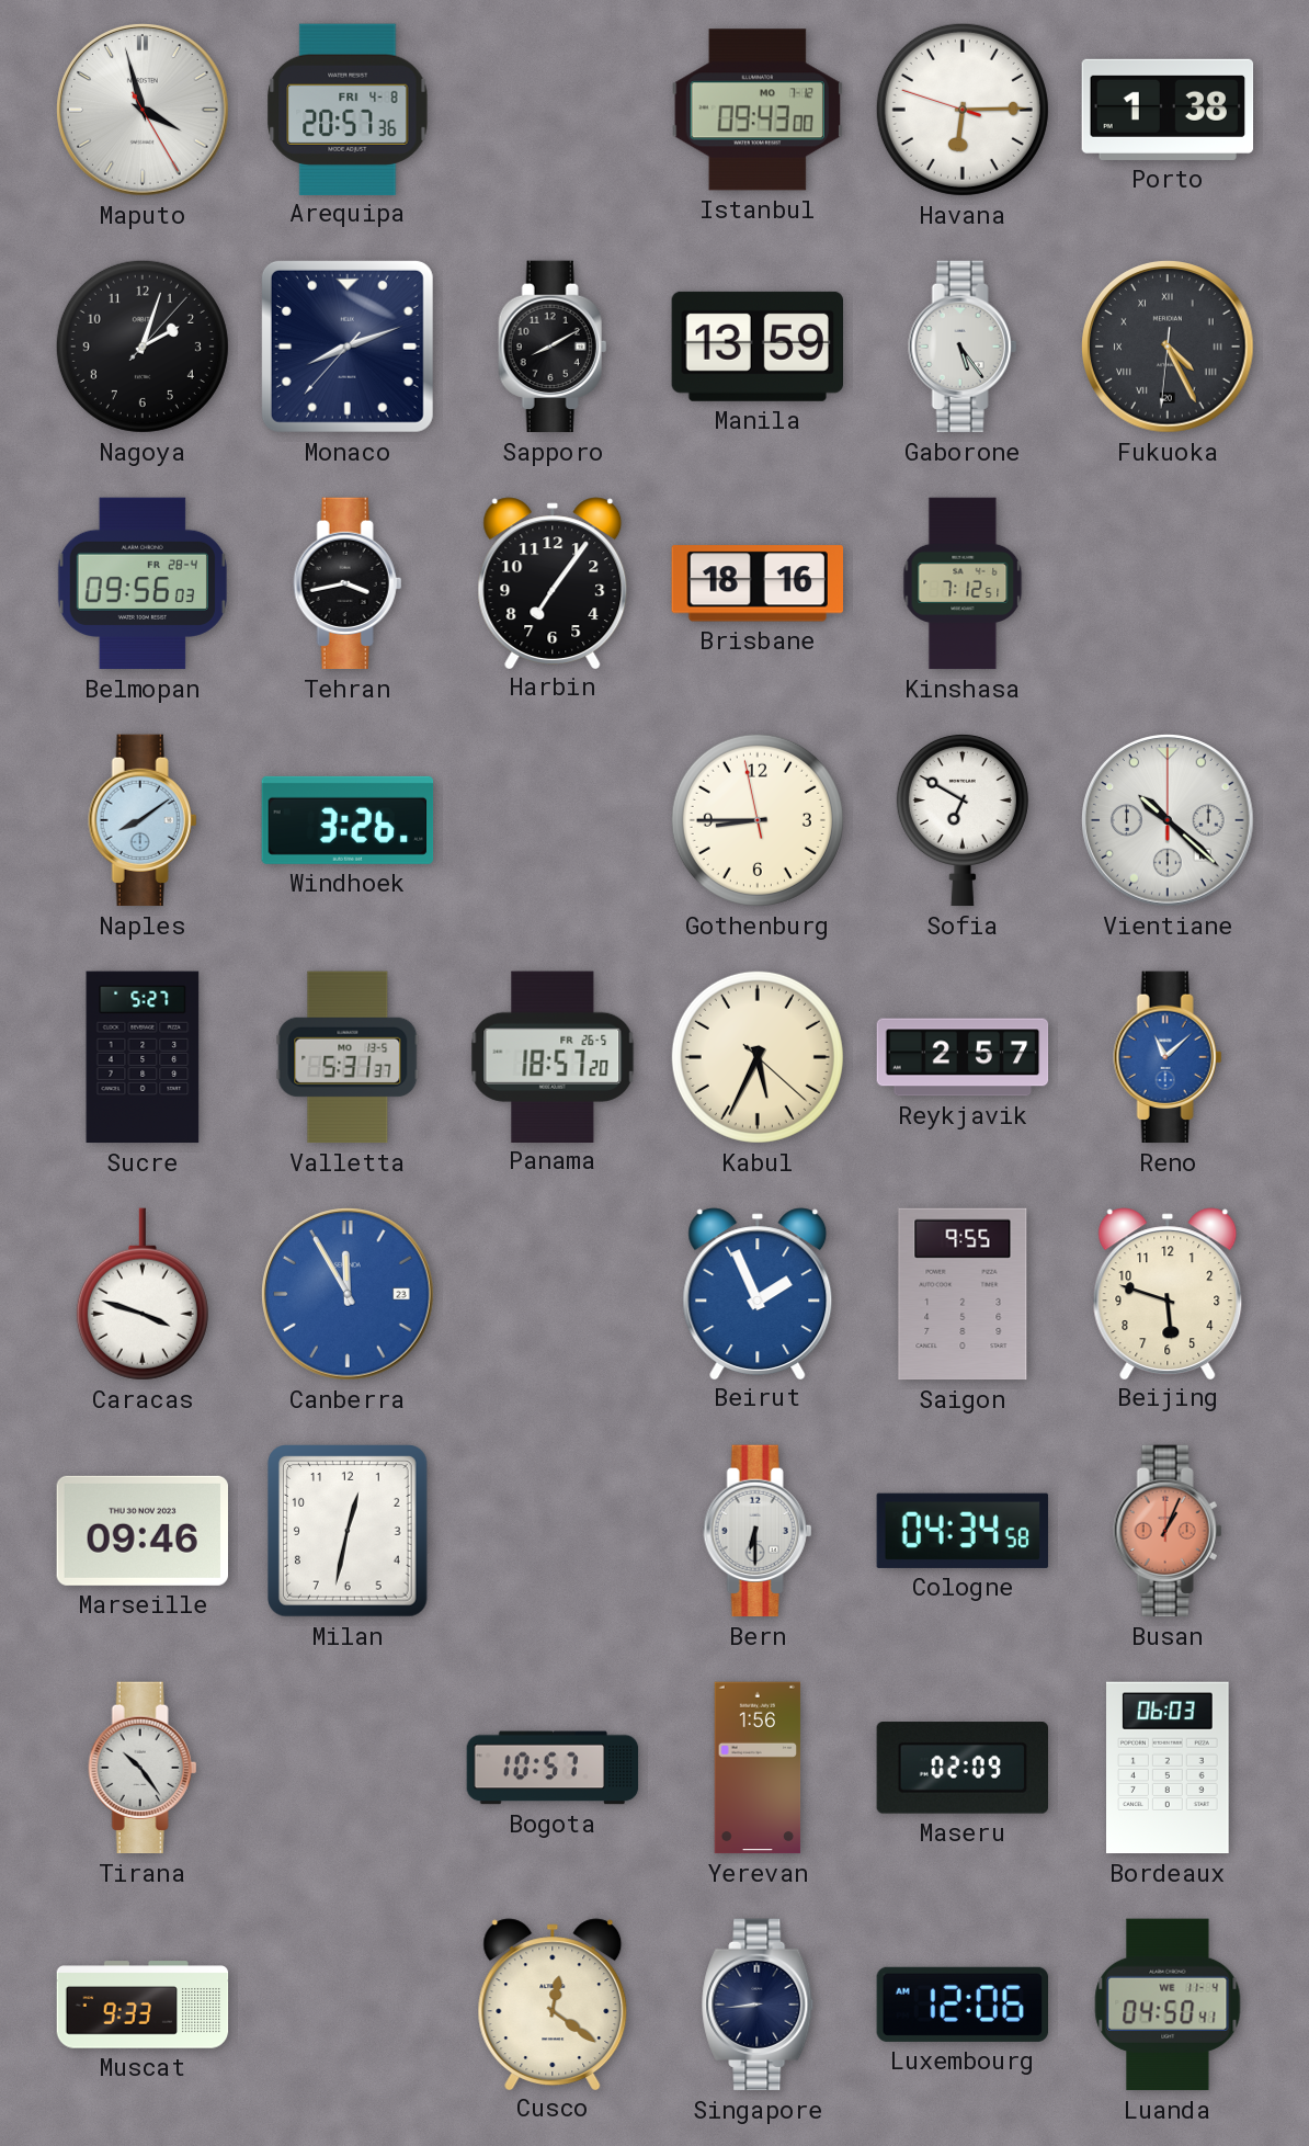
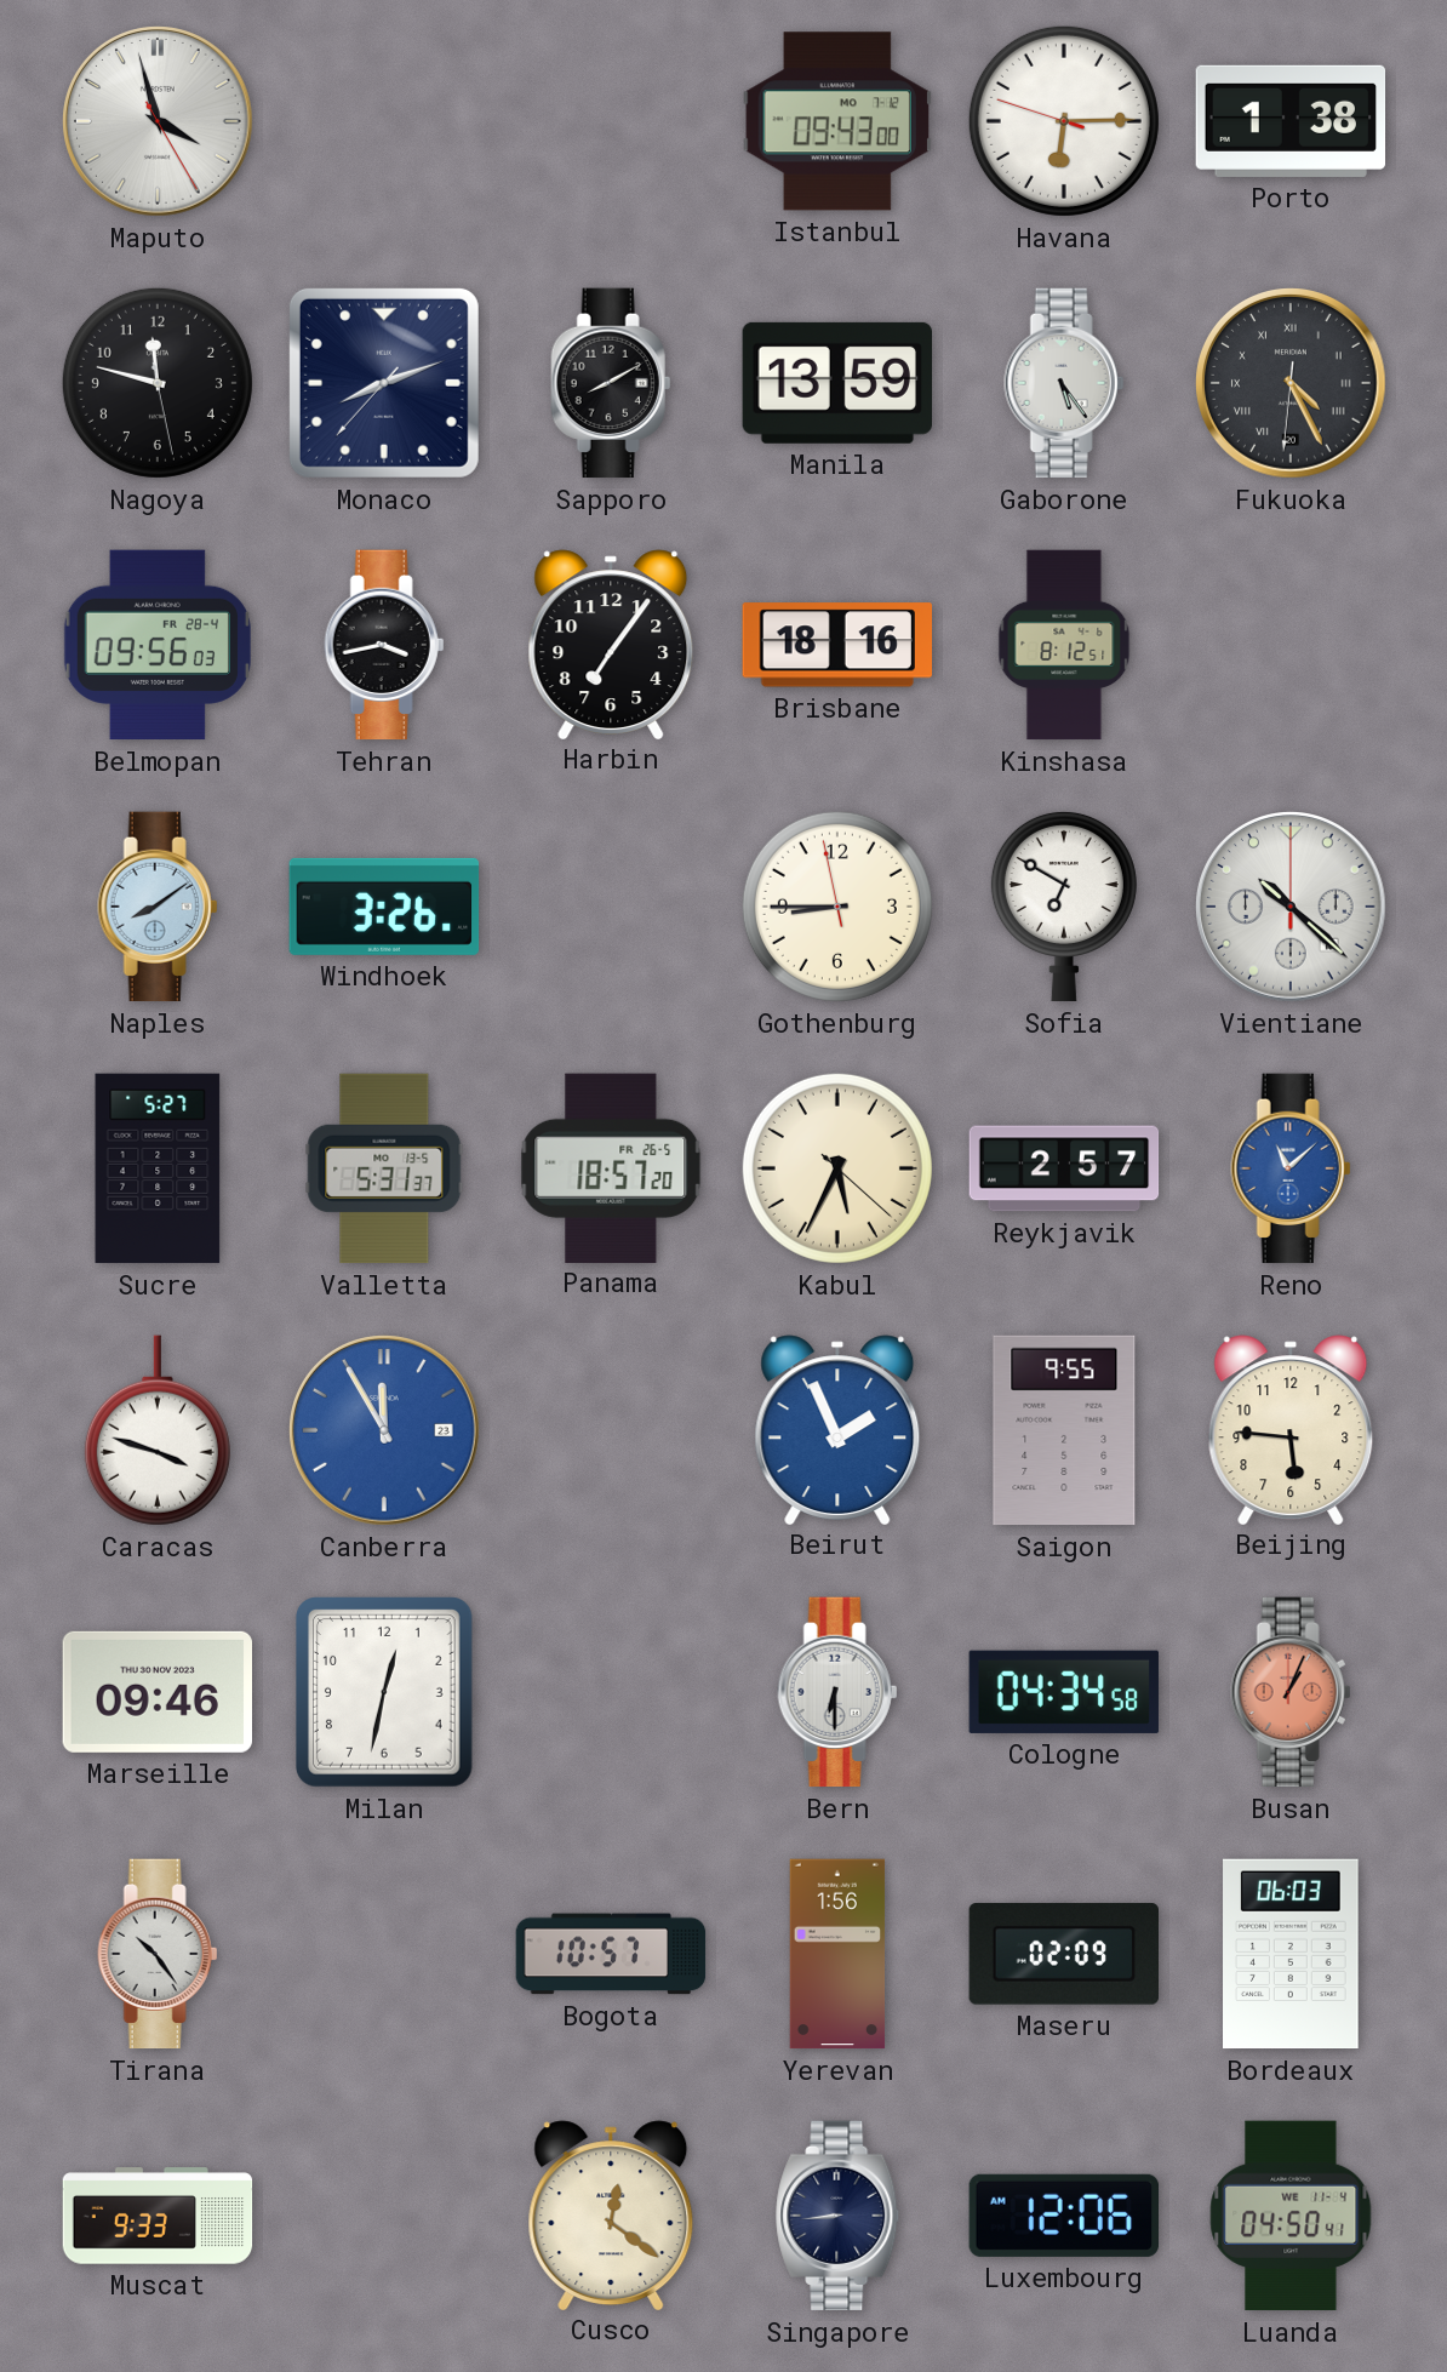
Arequipa: 20:57 -> none (348, 109)
Nagoya: 2:03 -> 11:47 (158, 383)
Kinshasa: 7:12 -> 8:12 (1064, 645)
Beijing: 5:48 -> 5:46 (1291, 1429)
